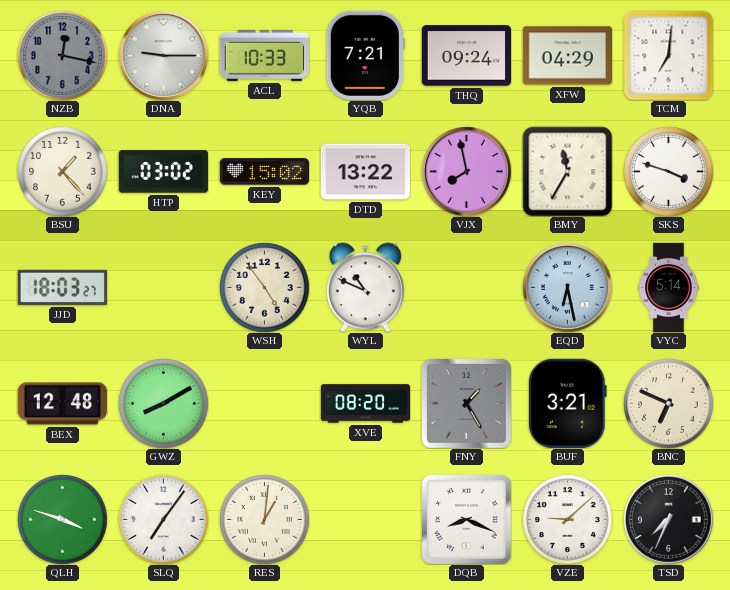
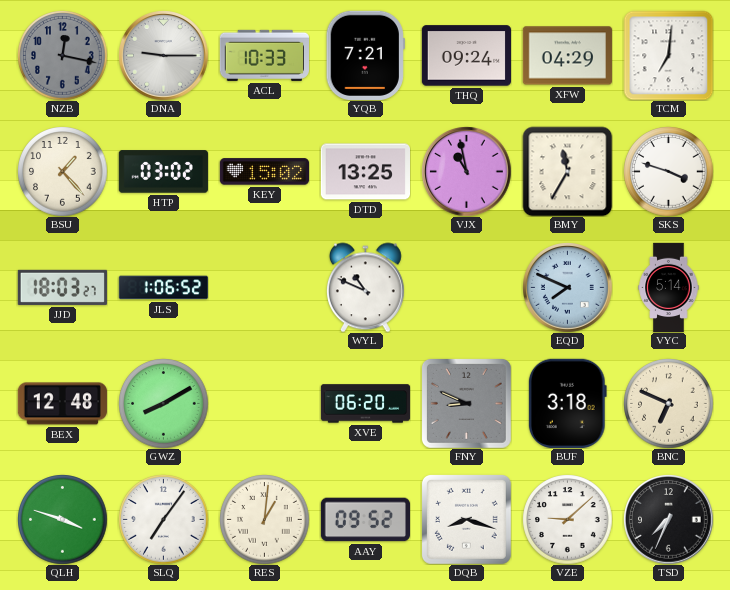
DTD: 13:22 -> 13:25 (365, 172)
VJX: 7:58 -> 10:58 (466, 171)
JLS: none -> 1:06 (163, 288)
WSH: 4:54 -> none (264, 287)
EQD: 6:28 -> 7:49 (567, 287)
XVE: 08:20 -> 06:20 (365, 404)
FNY: 1:25 -> 8:49 (466, 403)
BUF: 3:21 -> 3:18 (567, 403)
AAY: none -> 09:52 (365, 520)
DQB: 8:19 -> 8:18 (466, 519)
